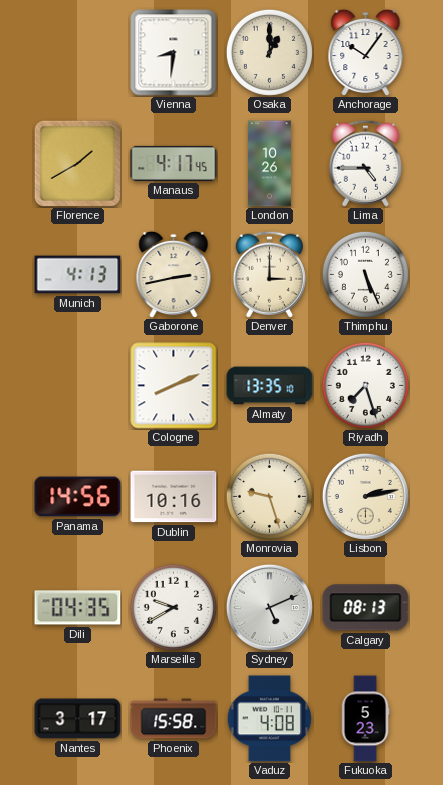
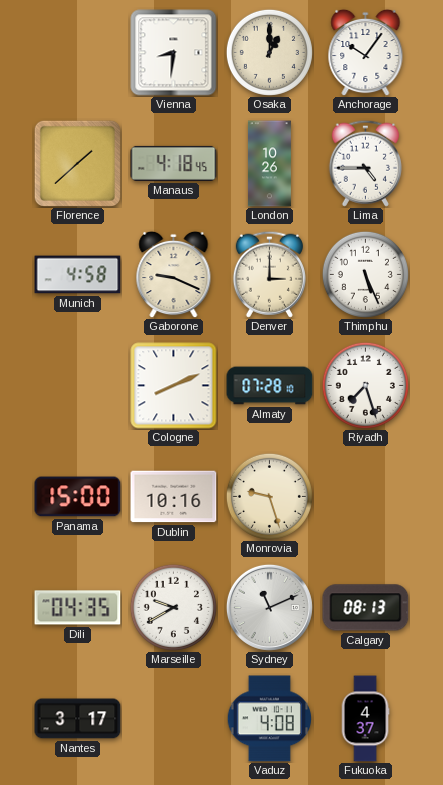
Florence: 1:40 -> 1:38 (77, 163)
Manaus: 4:17 -> 4:18 (174, 163)
Munich: 4:13 -> 4:58 (78, 275)
Gaborone: 2:43 -> 9:19 (174, 274)
Almaty: 13:35 -> 07:28 (270, 386)
Panama: 14:56 -> 15:00 (78, 497)
Lisbon: 2:13 -> none (365, 496)
Sydney: 5:11 -> 11:11 (269, 607)
Phoenix: 15:58 -> none (174, 719)
Fukuoka: 5:23 -> 4:37 (365, 719)
